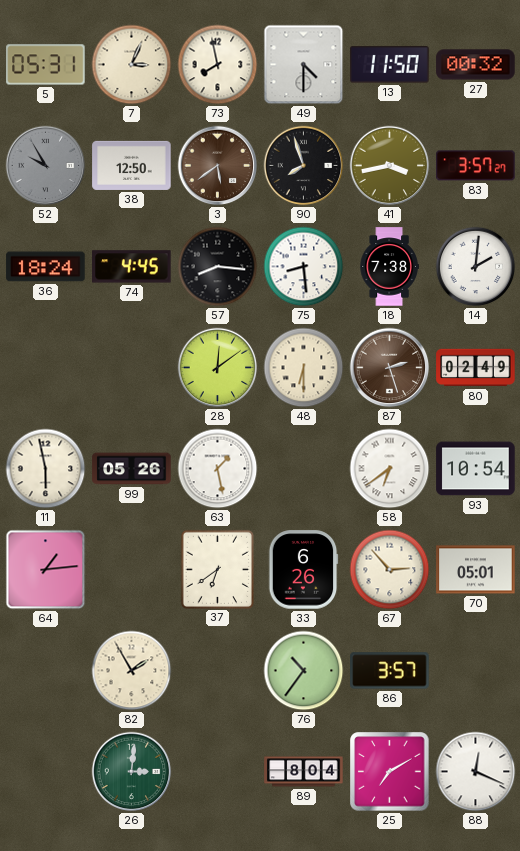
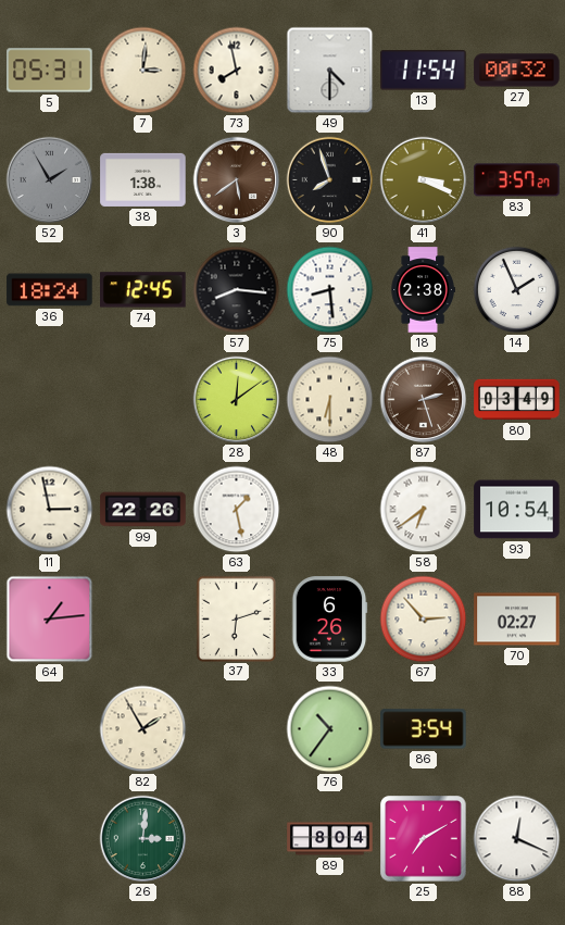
7: 3:04 -> 3:01 (143, 71)
13: 11:50 -> 11:54 (424, 71)
52: 9:55 -> 1:55 (50, 180)
38: 12:50 -> 1:38 (143, 179)
41: 3:43 -> 3:19 (424, 180)
74: 4:45 -> 12:45 (143, 290)
18: 7:38 -> 2:38 (423, 290)
14: 2:01 -> 1:56 (517, 290)
80: 02:49 -> 03:49 (517, 400)
11: 5:58 -> 2:58 (50, 510)
99: 05:26 -> 22:26 (143, 510)
37: 6:39 -> 6:12 (236, 618)
70: 05:01 -> 02:27 (517, 620)
86: 3:57 -> 3:54 (424, 729)
